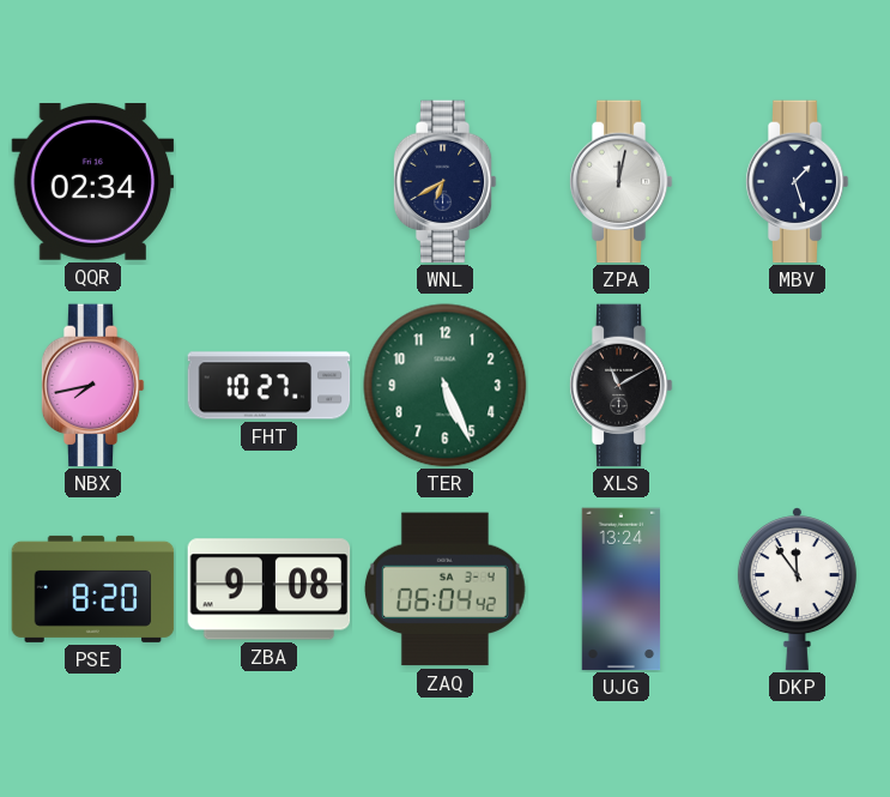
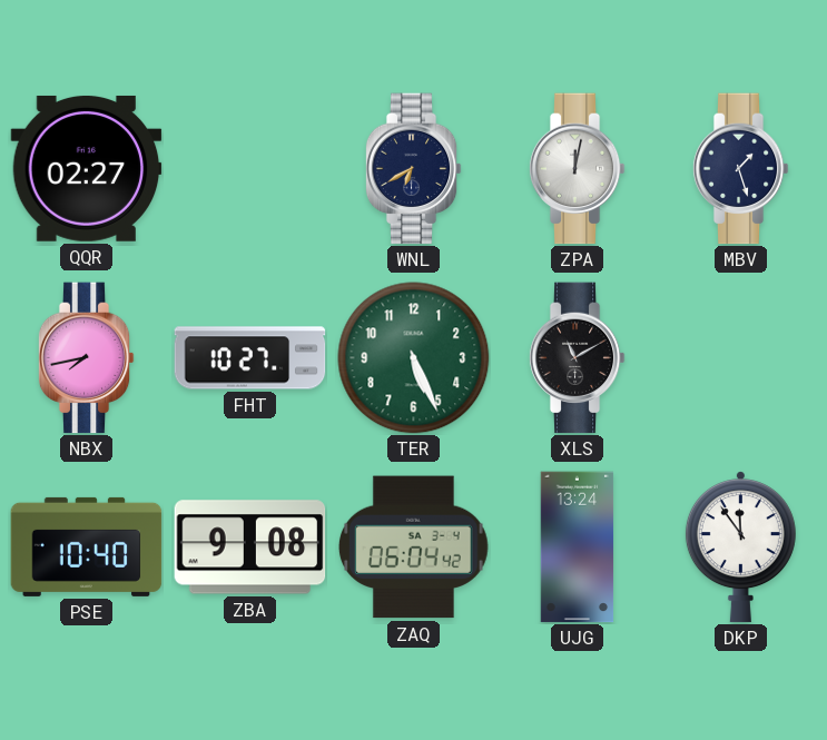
QQR: 02:34 -> 02:27 (87, 168)
PSE: 8:20 -> 10:40 (87, 546)
